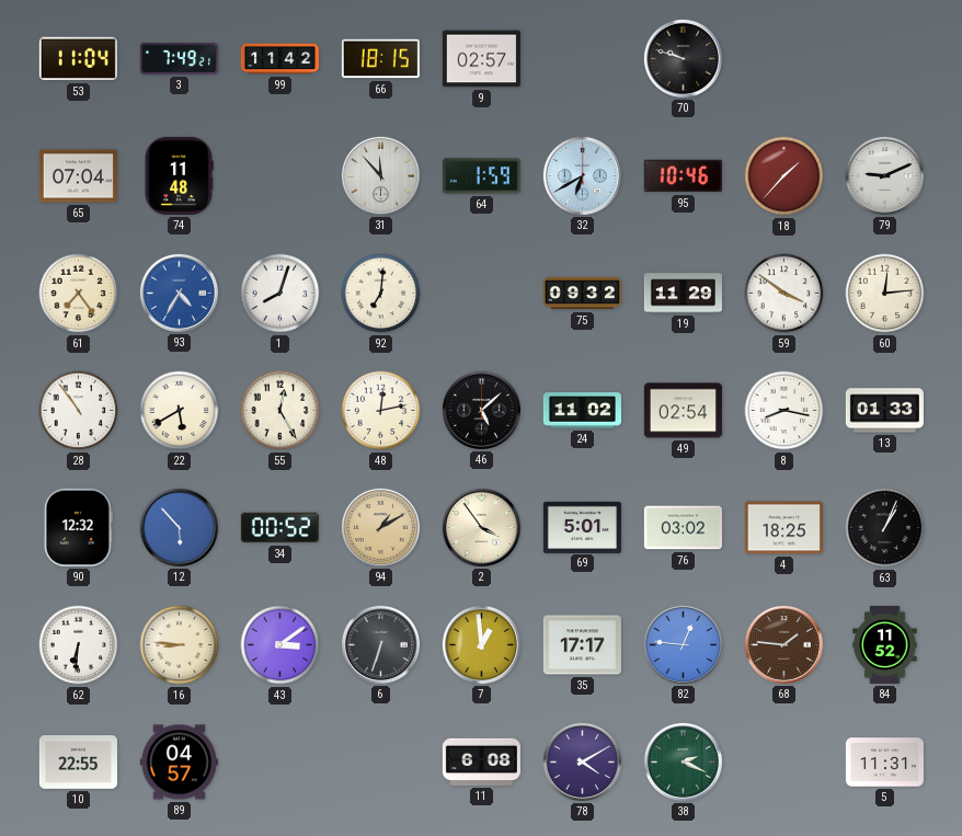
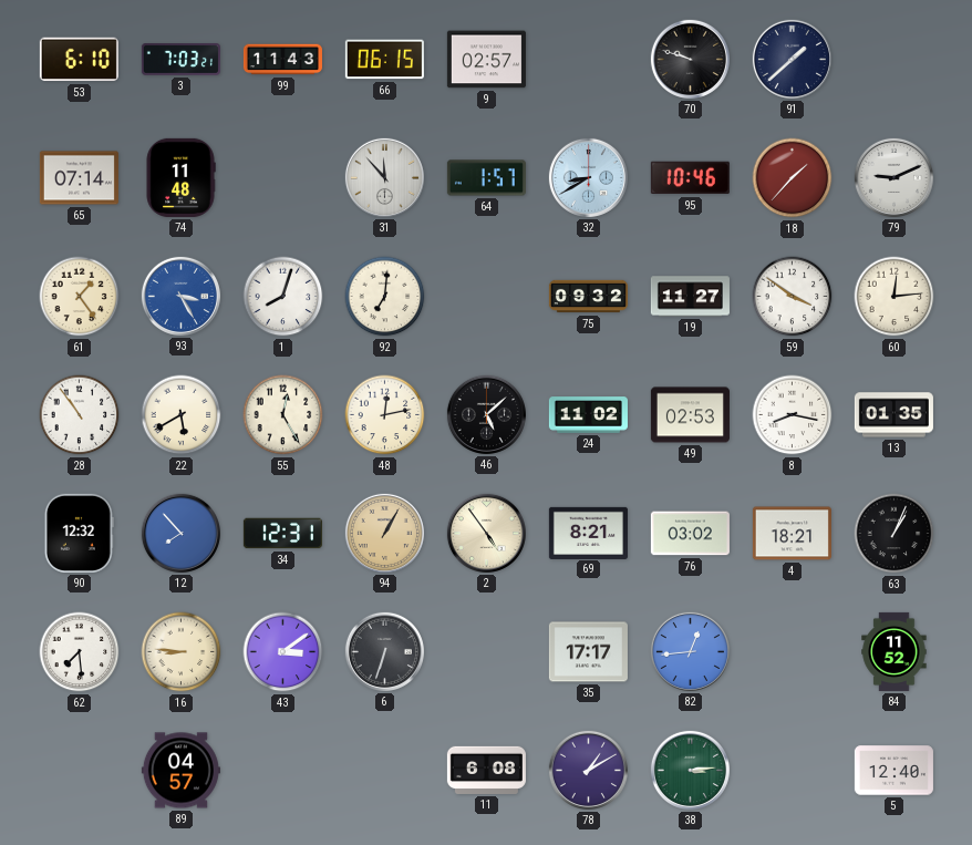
53: 11:04 -> 6:10 (79, 60)
3: 7:49 -> 7:03 (180, 60)
99: 11:42 -> 11:43 (282, 60)
66: 18:15 -> 06:15 (384, 60)
91: none -> 1:38 (792, 59)
65: 07:04 -> 07:14 (79, 178)
64: 1:59 -> 1:57 (486, 178)
32: 6:40 -> 8:40 (588, 177)
61: 7:24 -> 1:24 (80, 297)
93: 4:35 -> 3:25 (180, 296)
19: 11:29 -> 11:27 (690, 297)
49: 02:54 -> 02:53 (690, 415)
13: 01:33 -> 01:35 (893, 415)
12: 5:53 -> 7:53 (180, 533)
34: 00:52 -> 12:31 (282, 534)
94: 1:10 -> 1:05 (384, 533)
2: 3:54 -> 4:54 (486, 533)
69: 5:01 -> 8:21 (588, 533)
4: 18:25 -> 18:21 (792, 534)
62: 6:31 -> 7:29 (80, 652)
7: 12:59 -> none (481, 644)
82: 12:46 -> 12:44 (690, 651)
68: 1:46 -> none (783, 644)
10: 22:55 -> none (78, 763)
78: 4:10 -> 1:10 (588, 770)
38: 2:19 -> 3:14 (690, 770)
5: 11:31 -> 12:40 (893, 771)
